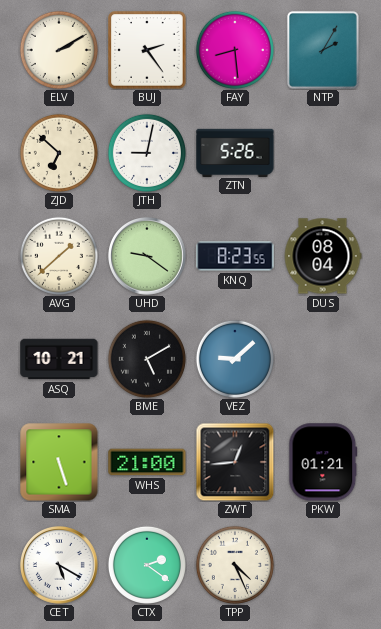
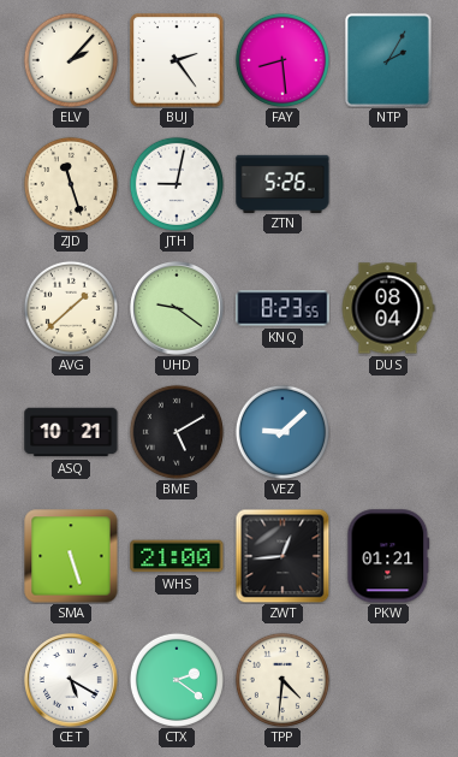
ELV: 2:10 -> 2:07 (71, 60)
ZJD: 6:52 -> 11:27 (71, 184)
TPP: 4:26 -> 4:31 (282, 680)
